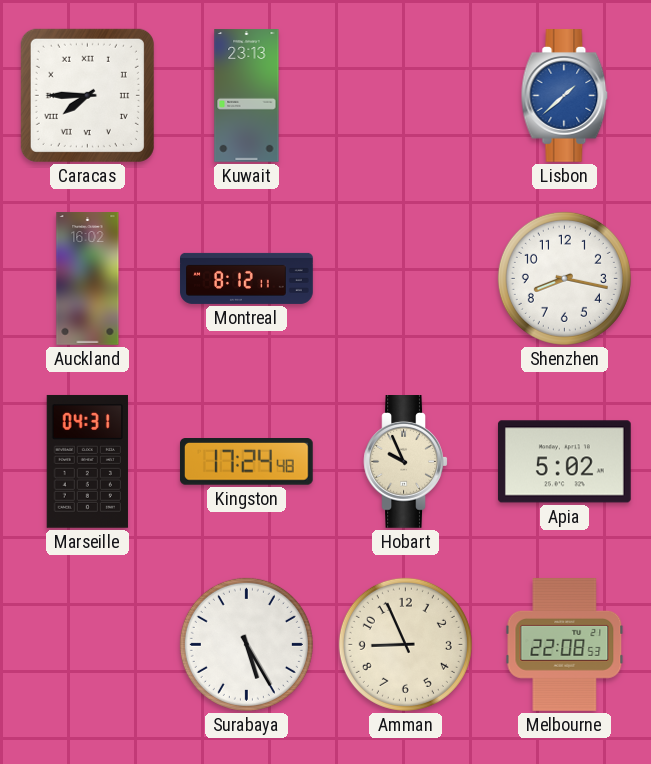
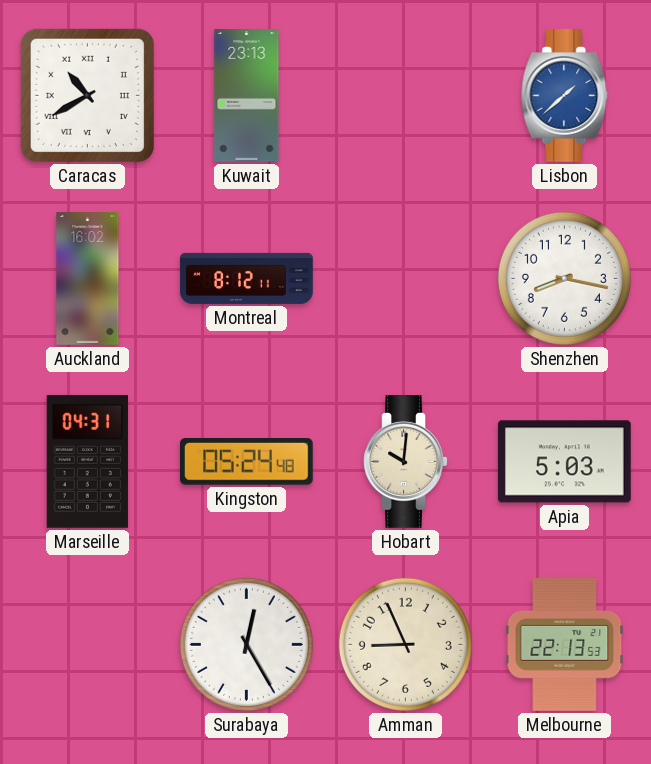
Caracas: 7:45 -> 10:40 (87, 95)
Kingston: 17:24 -> 05:24 (246, 462)
Hobart: 9:56 -> 10:01 (406, 462)
Apia: 5:02 -> 5:03 (564, 462)
Surabaya: 5:25 -> 12:25 (246, 644)
Melbourne: 22:08 -> 22:13 (565, 645)
